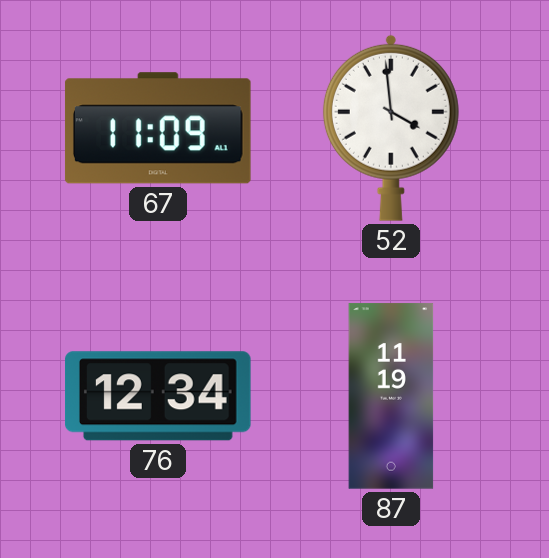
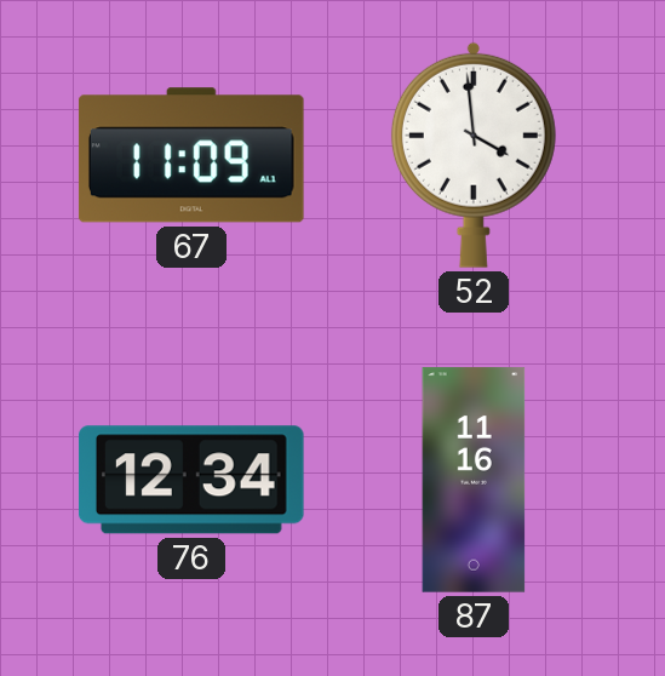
87: 11:19 -> 11:16 (474, 480)
